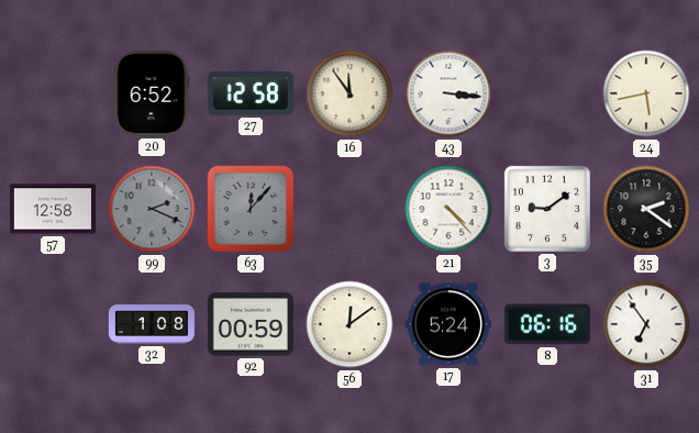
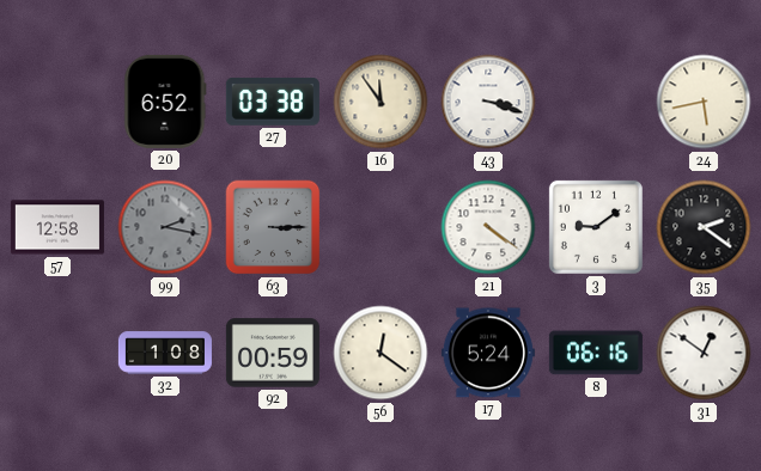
27: 12:58 -> 03:38 (273, 102)
43: 3:16 -> 3:18 (488, 102)
99: 2:19 -> 2:17 (165, 227)
63: 12:07 -> 3:15 (273, 227)
21: 4:23 -> 4:21 (488, 227)
56: 12:09 -> 12:21 (380, 353)
31: 6:54 -> 12:51 (704, 353)
